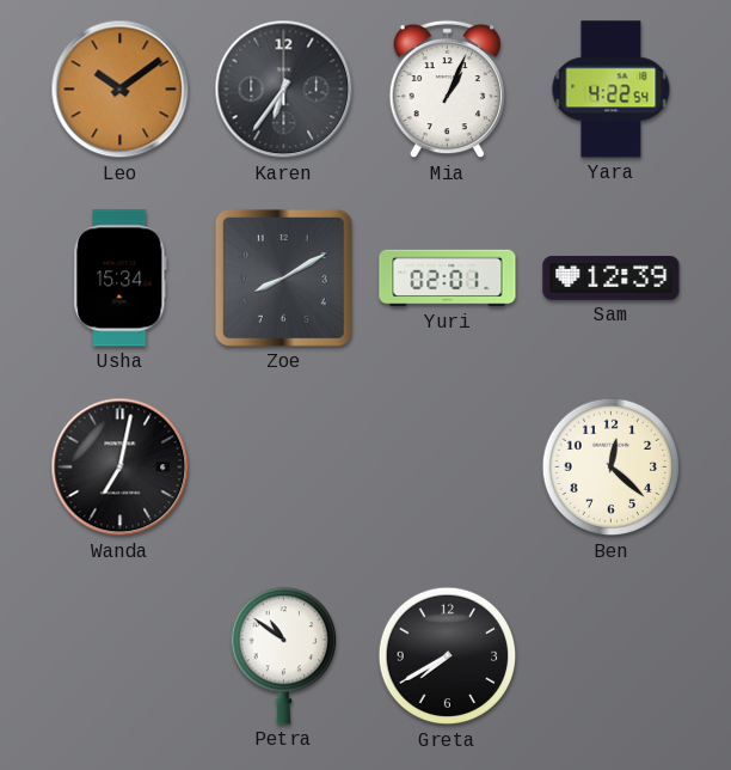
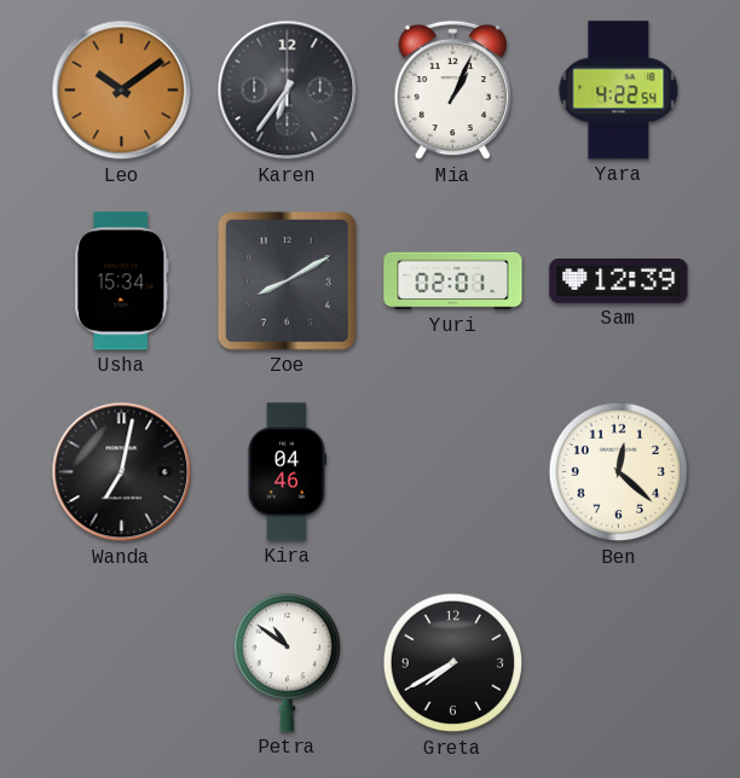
Kira: none -> 04:46 (287, 472)
